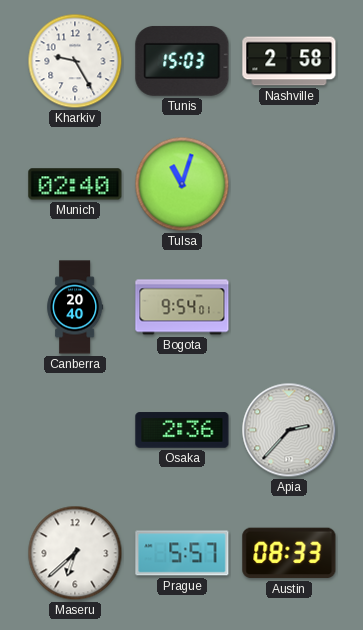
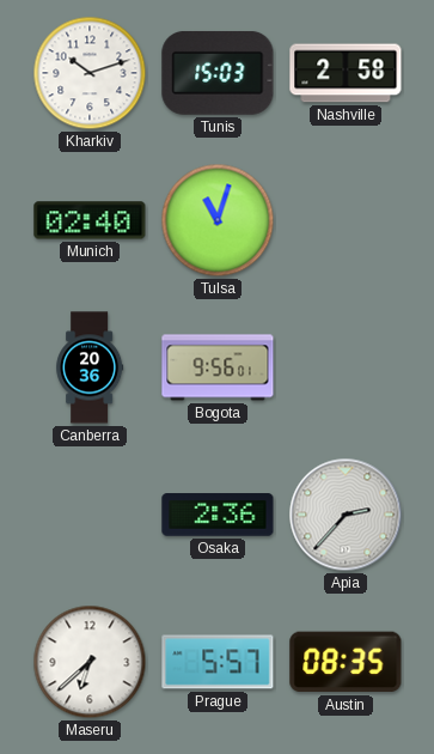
Kharkiv: 9:25 -> 10:12 (90, 73)
Canberra: 20:40 -> 20:36 (90, 367)
Bogota: 9:54 -> 9:56 (218, 367)
Austin: 08:33 -> 08:35 (346, 662)
